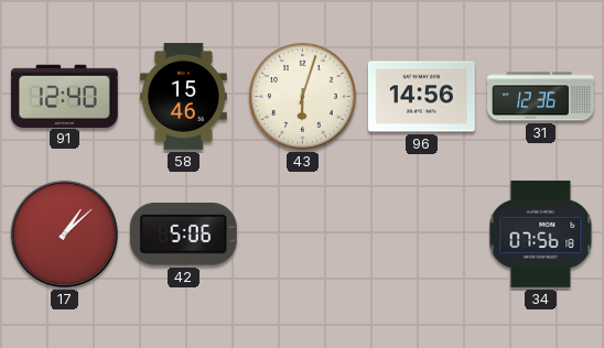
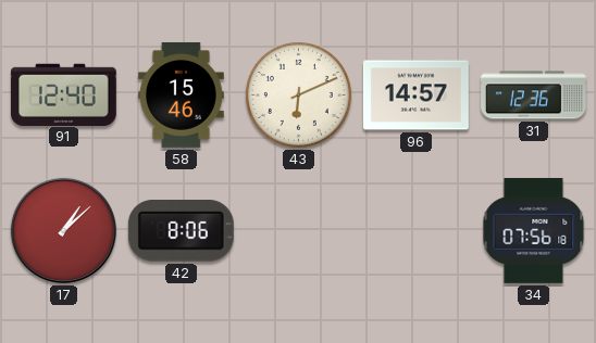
43: 6:03 -> 6:11 (298, 94)
96: 14:56 -> 14:57 (415, 96)
42: 5:06 -> 8:06 (181, 231)
